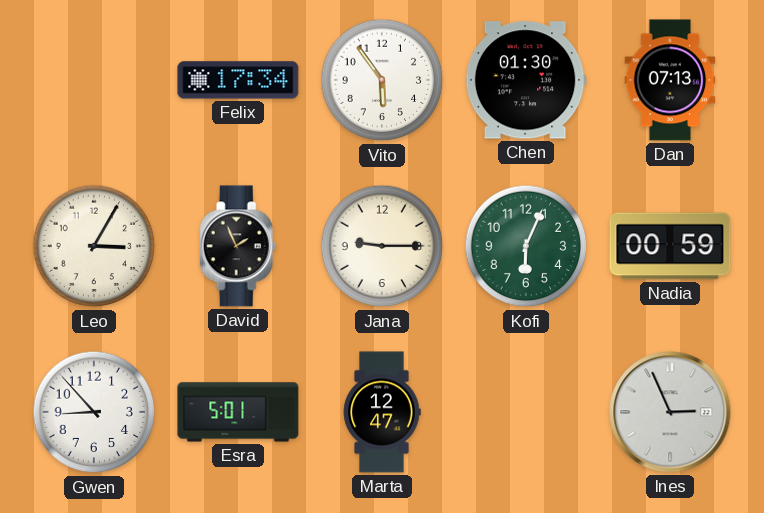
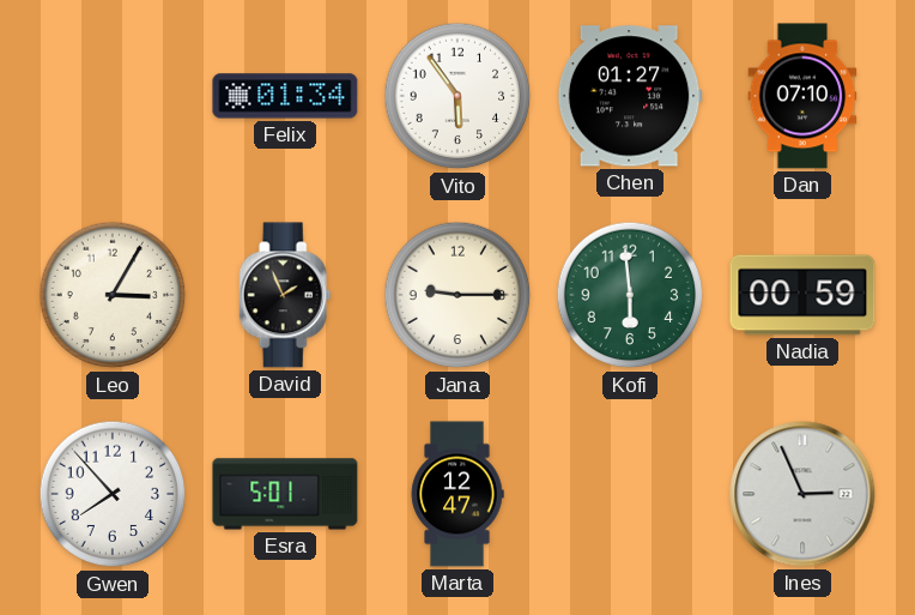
Felix: 17:34 -> 01:34 (285, 96)
Chen: 01:30 -> 01:27 (630, 96)
Dan: 07:13 -> 07:10 (802, 96)
Kofi: 6:04 -> 5:59 (630, 295)
Gwen: 8:53 -> 7:53 (113, 494)
